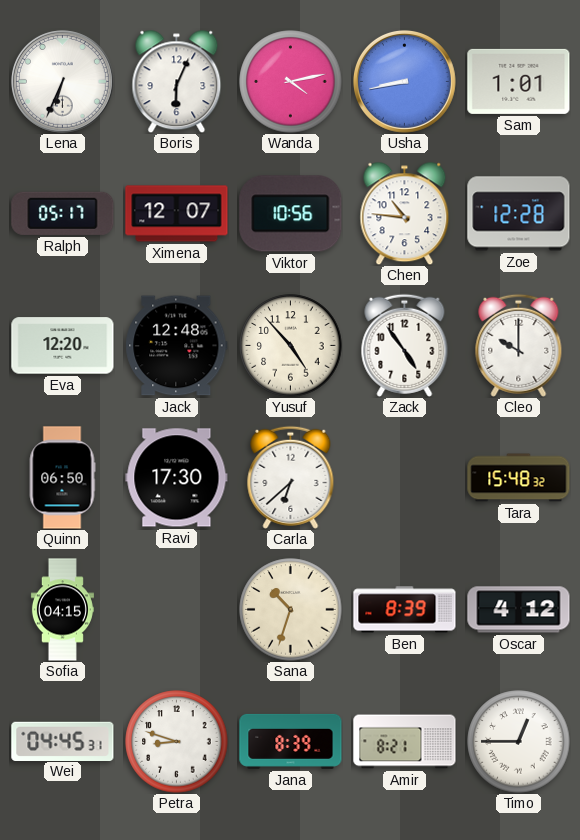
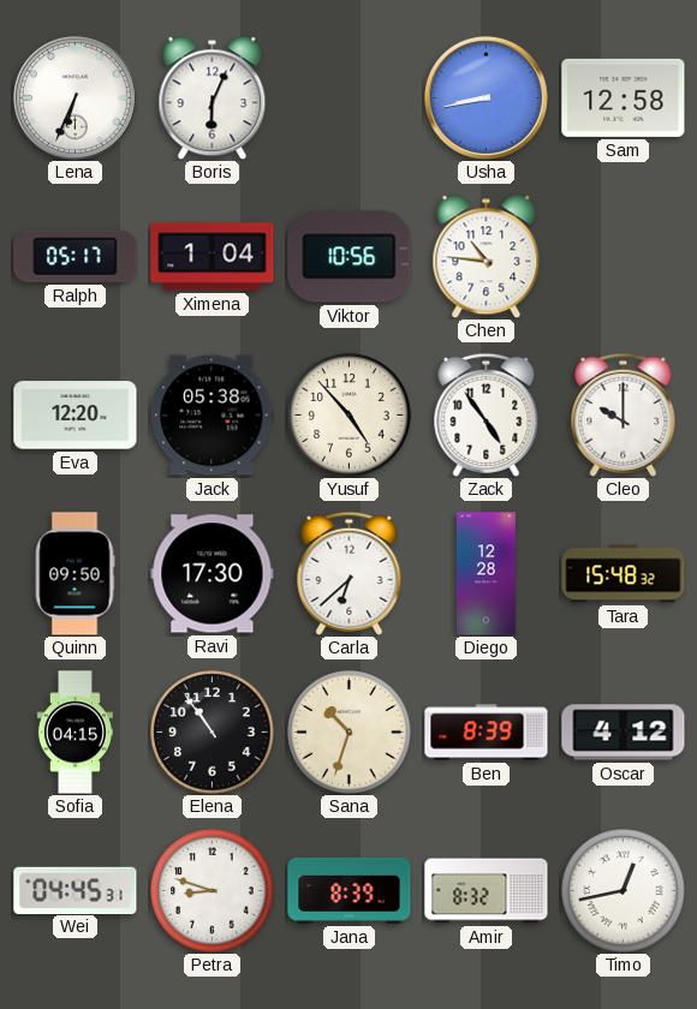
Wanda: 4:13 -> none (291, 82)
Sam: 1:01 -> 12:58 (624, 97)
Ximena: 12:07 -> 1:04 (213, 257)
Zoe: 12:28 -> none (519, 214)
Jack: 12:48 -> 05:38 (213, 416)
Quinn: 06:50 -> 09:50 (75, 574)
Diego: none -> 12:28 (485, 574)
Elena: none -> 10:54 (213, 733)
Amir: 8:21 -> 8:32 (487, 891)
Timo: 12:45 -> 12:43 (624, 891)
